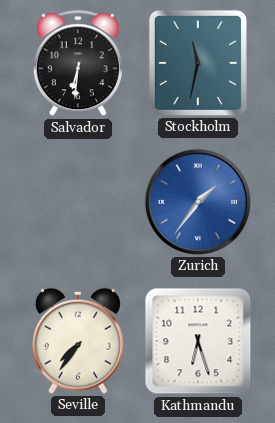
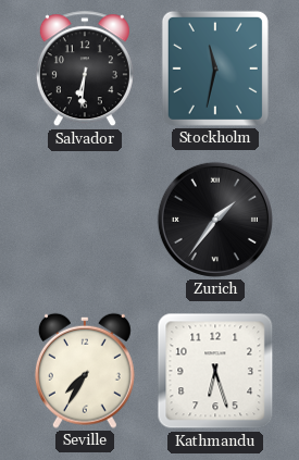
Zurich dial: blue -> black (215, 220)
Seville: 7:36 -> 7:35 (85, 371)
